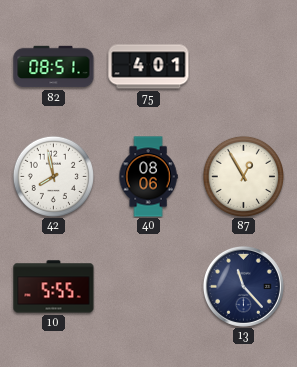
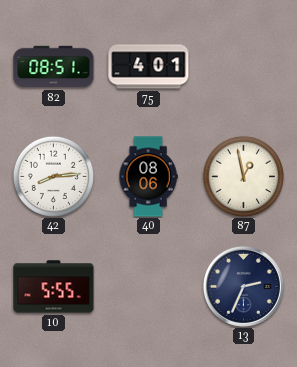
42: 7:58 -> 8:14 (53, 176)
87: 12:55 -> 12:58 (243, 176)
13: 11:23 -> 2:34 (243, 286)
